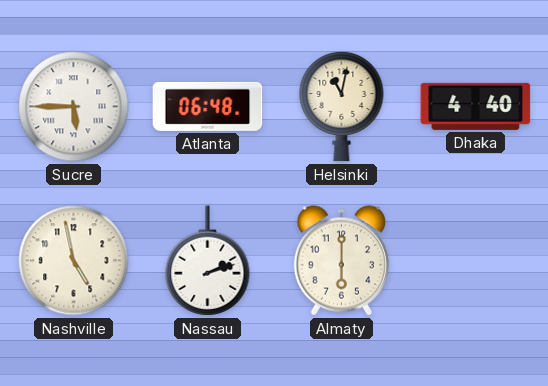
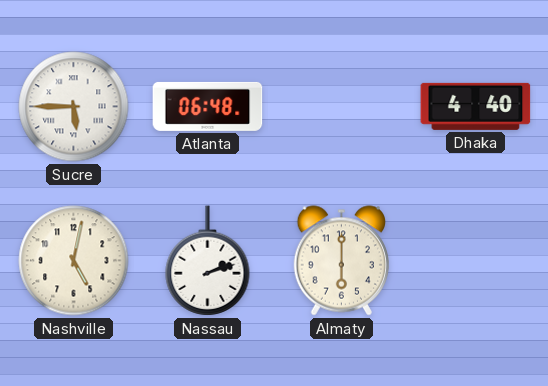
Helsinki: 11:02 -> none (342, 106)
Nashville: 4:58 -> 5:02 (74, 261)
